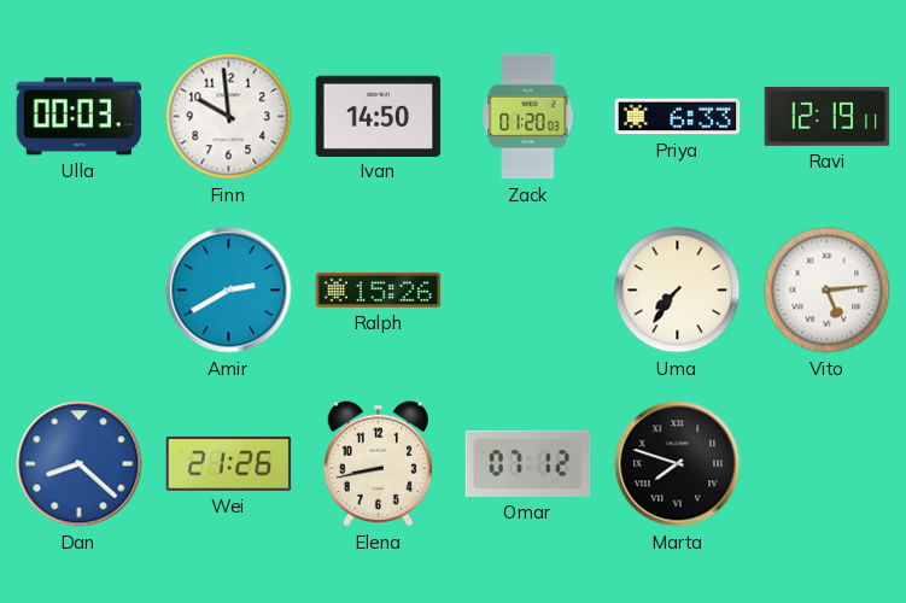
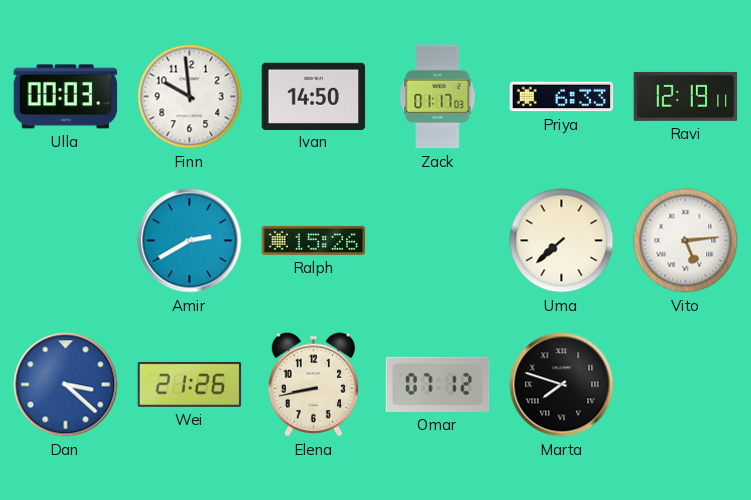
Zack: 01:20 -> 01:17 (438, 97)
Uma: 7:36 -> 7:38 (562, 241)
Dan: 8:22 -> 3:22 (66, 385)
